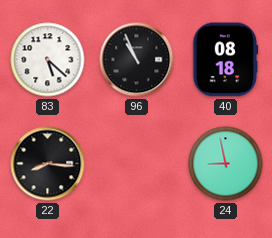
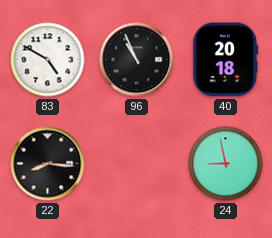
83: 5:22 -> 4:50 (48, 60)
40: 08:18 -> 20:18 (226, 60)
